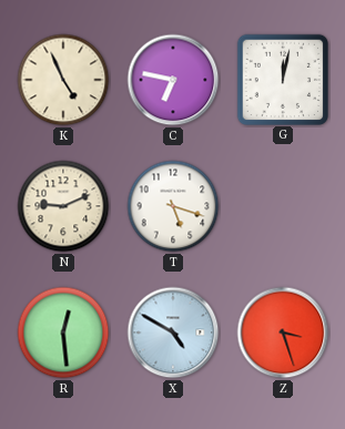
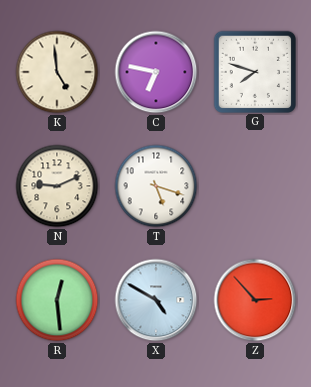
K: 4:56 -> 4:59 (57, 72)
G: 12:02 -> 7:48 (254, 71)
Z: 3:27 -> 2:53 (255, 300)
